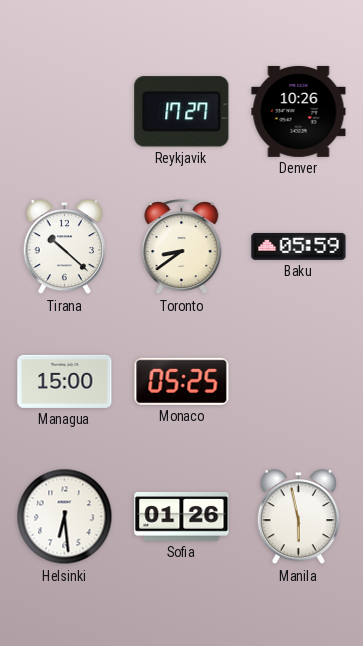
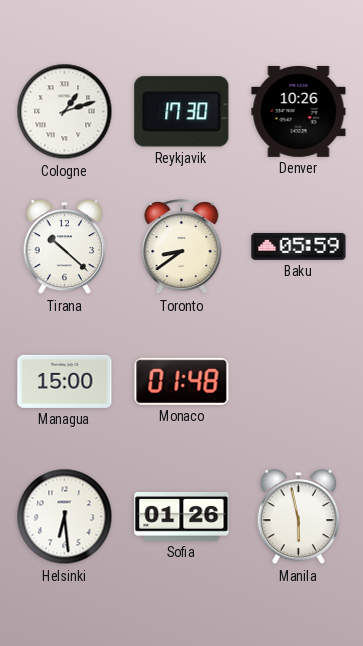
Cologne: none -> 1:12 (65, 112)
Reykjavik: 17:27 -> 17:30 (182, 112)
Monaco: 05:25 -> 01:48 (182, 381)
